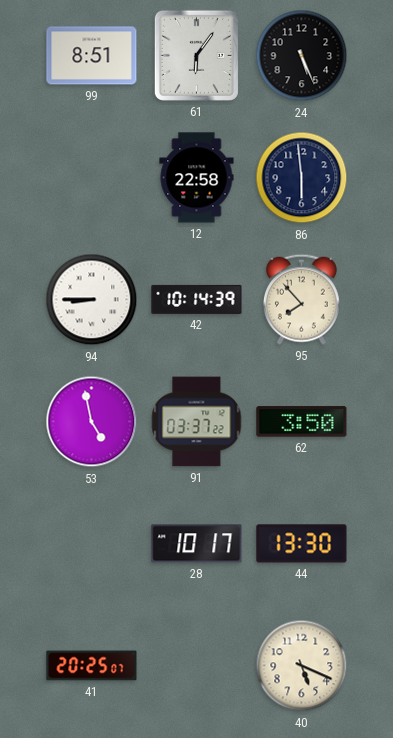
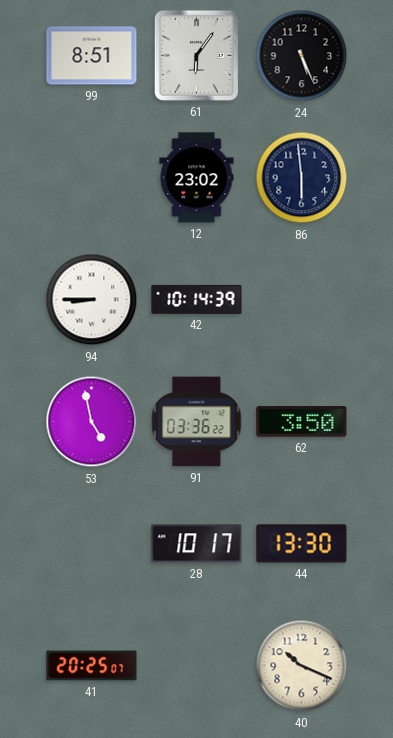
12: 22:58 -> 23:02 (197, 178)
95: 7:53 -> none (301, 299)
91: 03:37 -> 03:36 (197, 422)
40: 5:19 -> 10:19 (302, 666)
